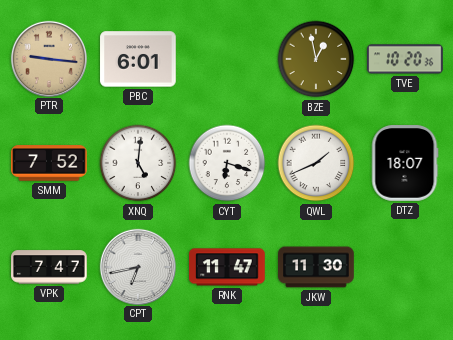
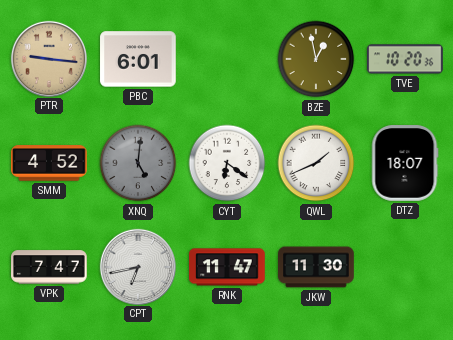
SMM: 7:52 -> 4:52 (49, 163)
XNQ dial: white -> grey (138, 163)
CYT: 6:18 -> 6:21 (227, 163)
